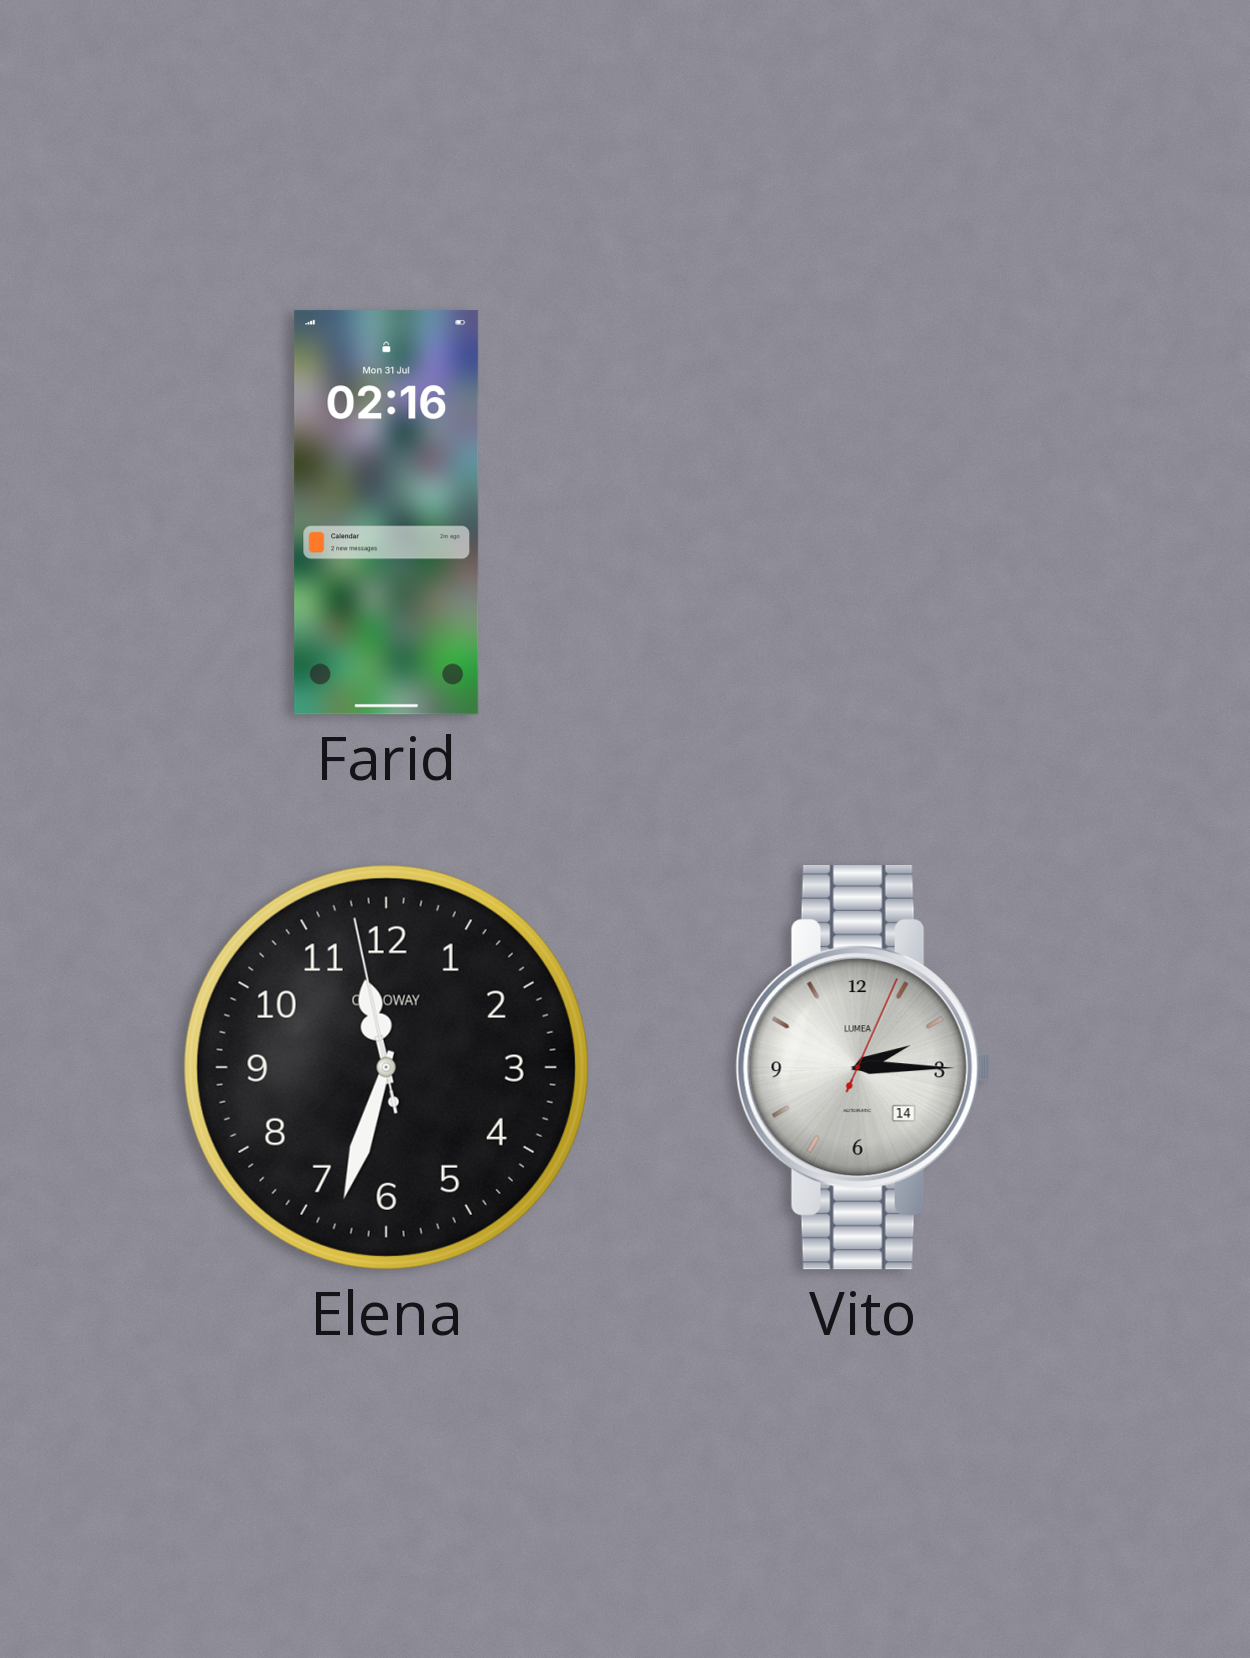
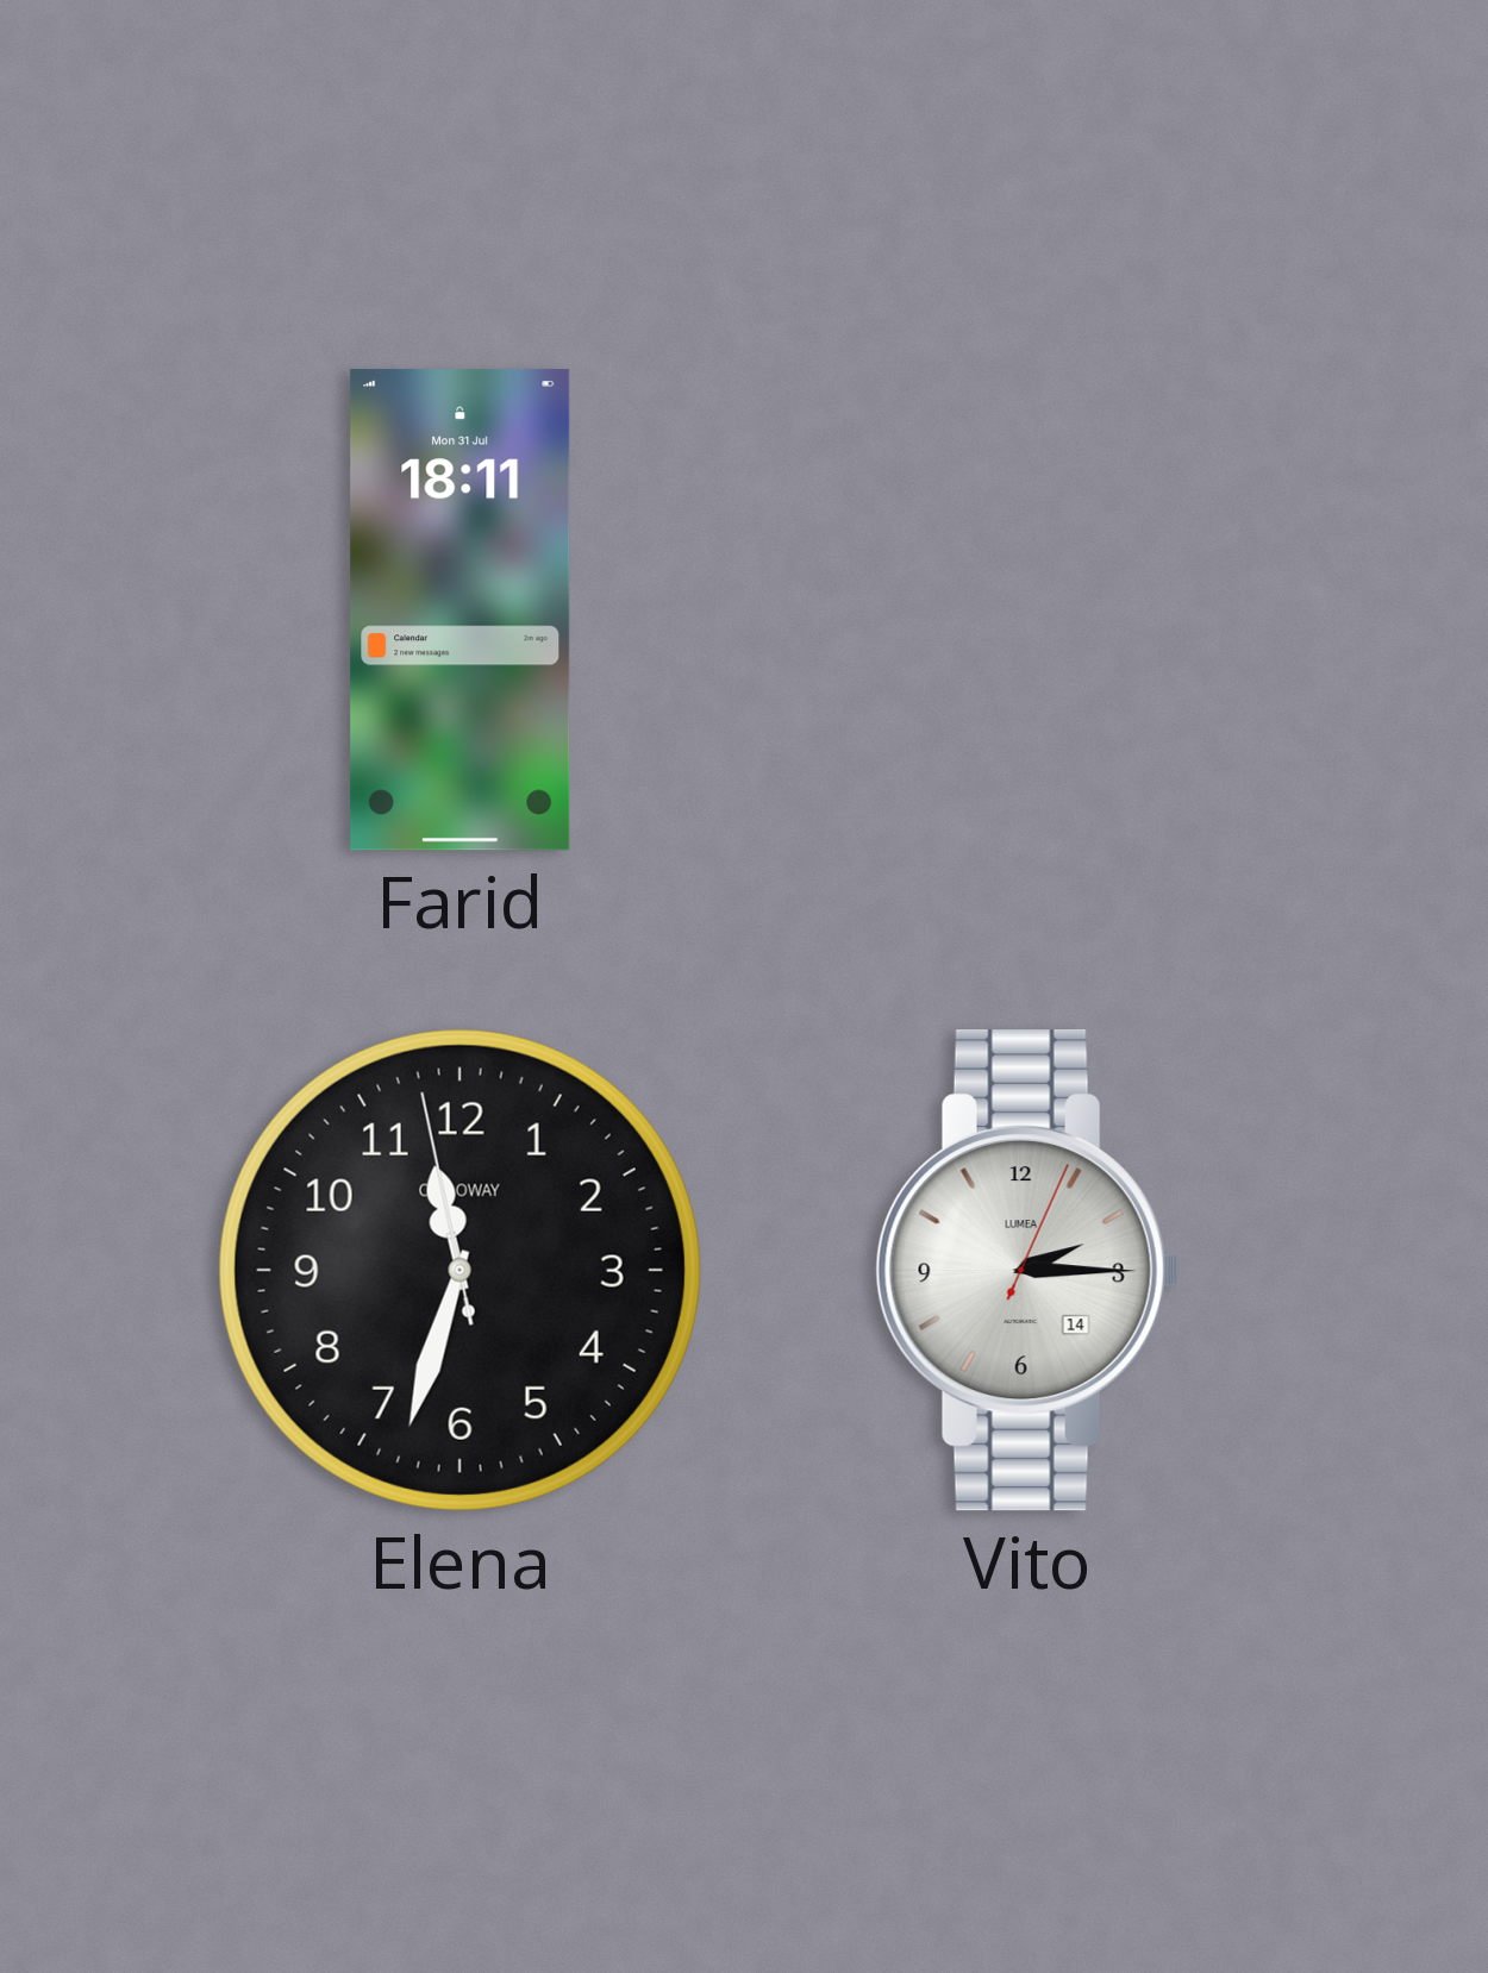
Farid: 02:16 -> 18:11 (461, 610)
